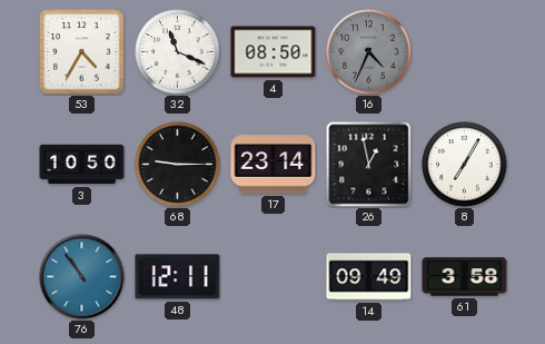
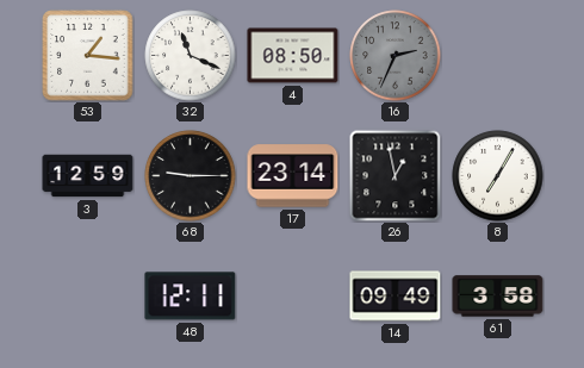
53: 4:35 -> 1:16 (88, 56)
16: 4:34 -> 2:34 (396, 56)
3: 10:50 -> 12:59 (88, 176)
76: 10:54 -> none (82, 277)
